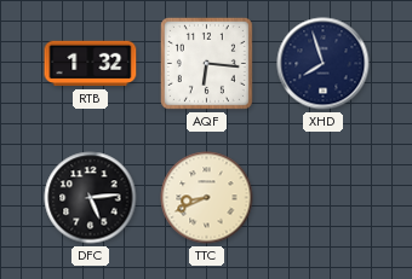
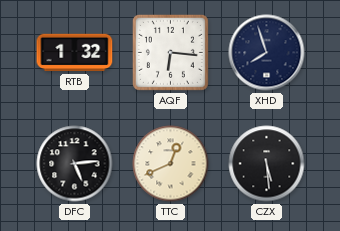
TTC: 8:41 -> 12:41 (171, 164)
CZX: none -> 5:29 (267, 164)
